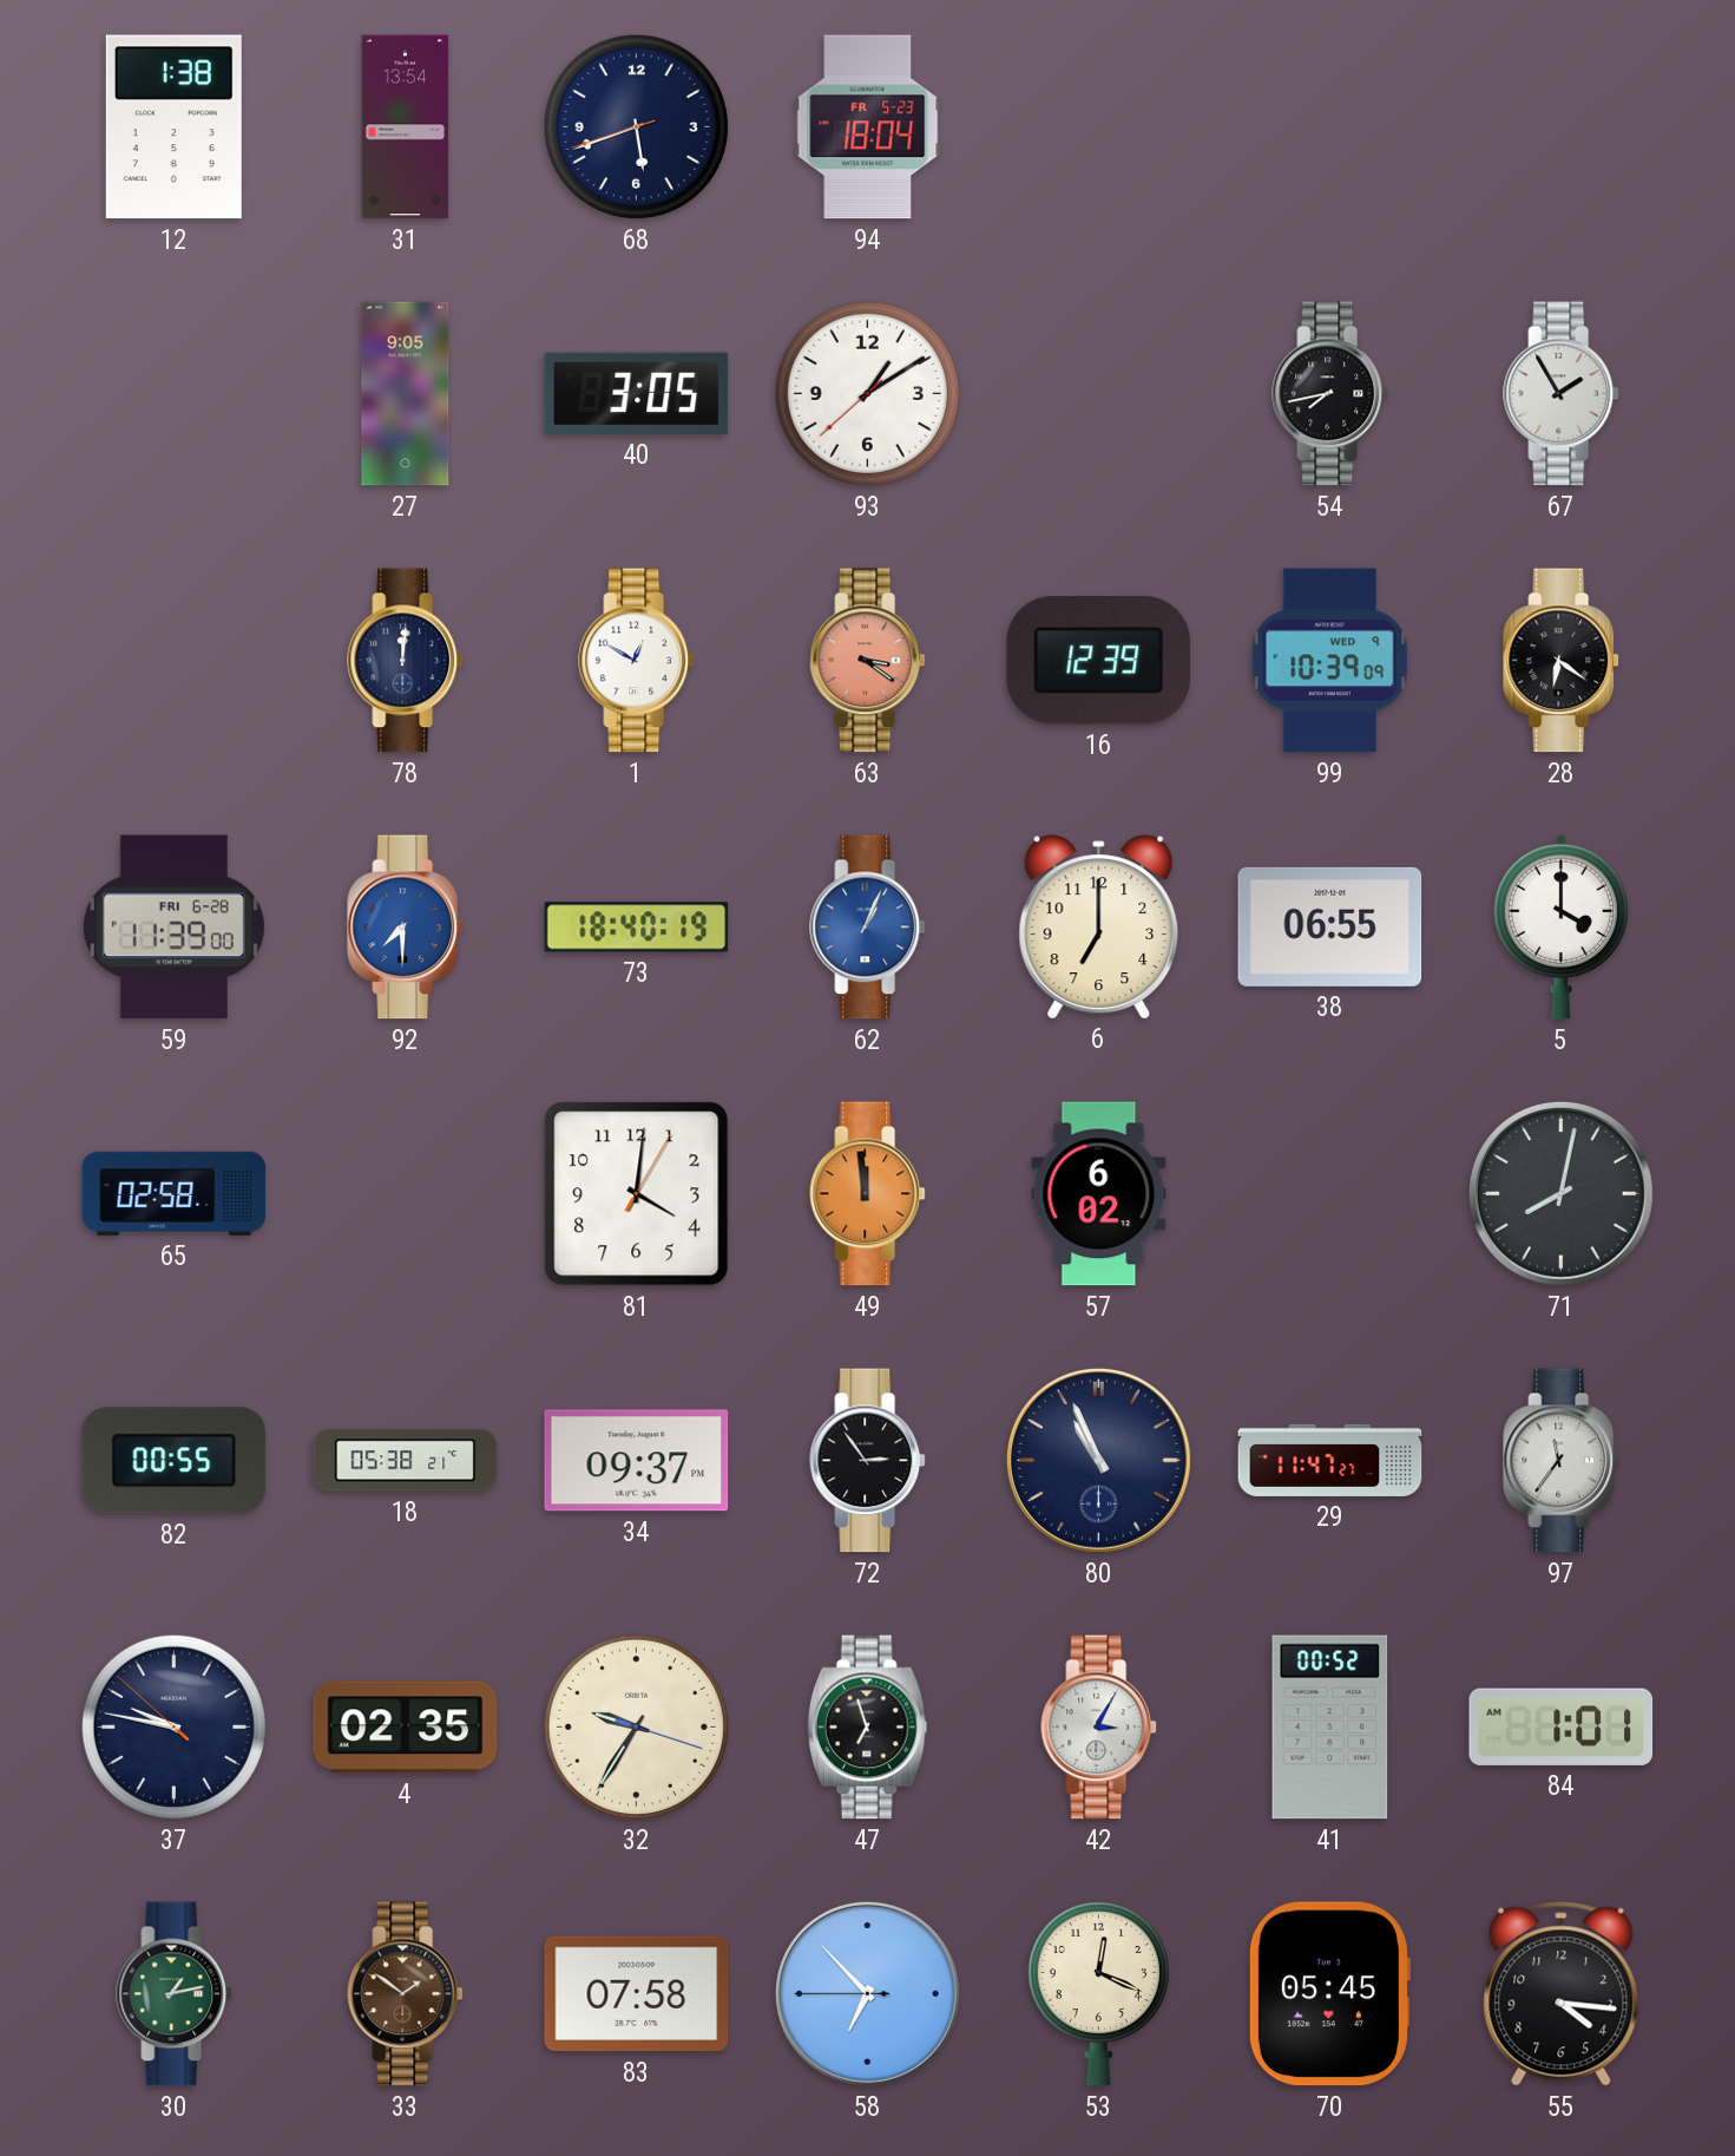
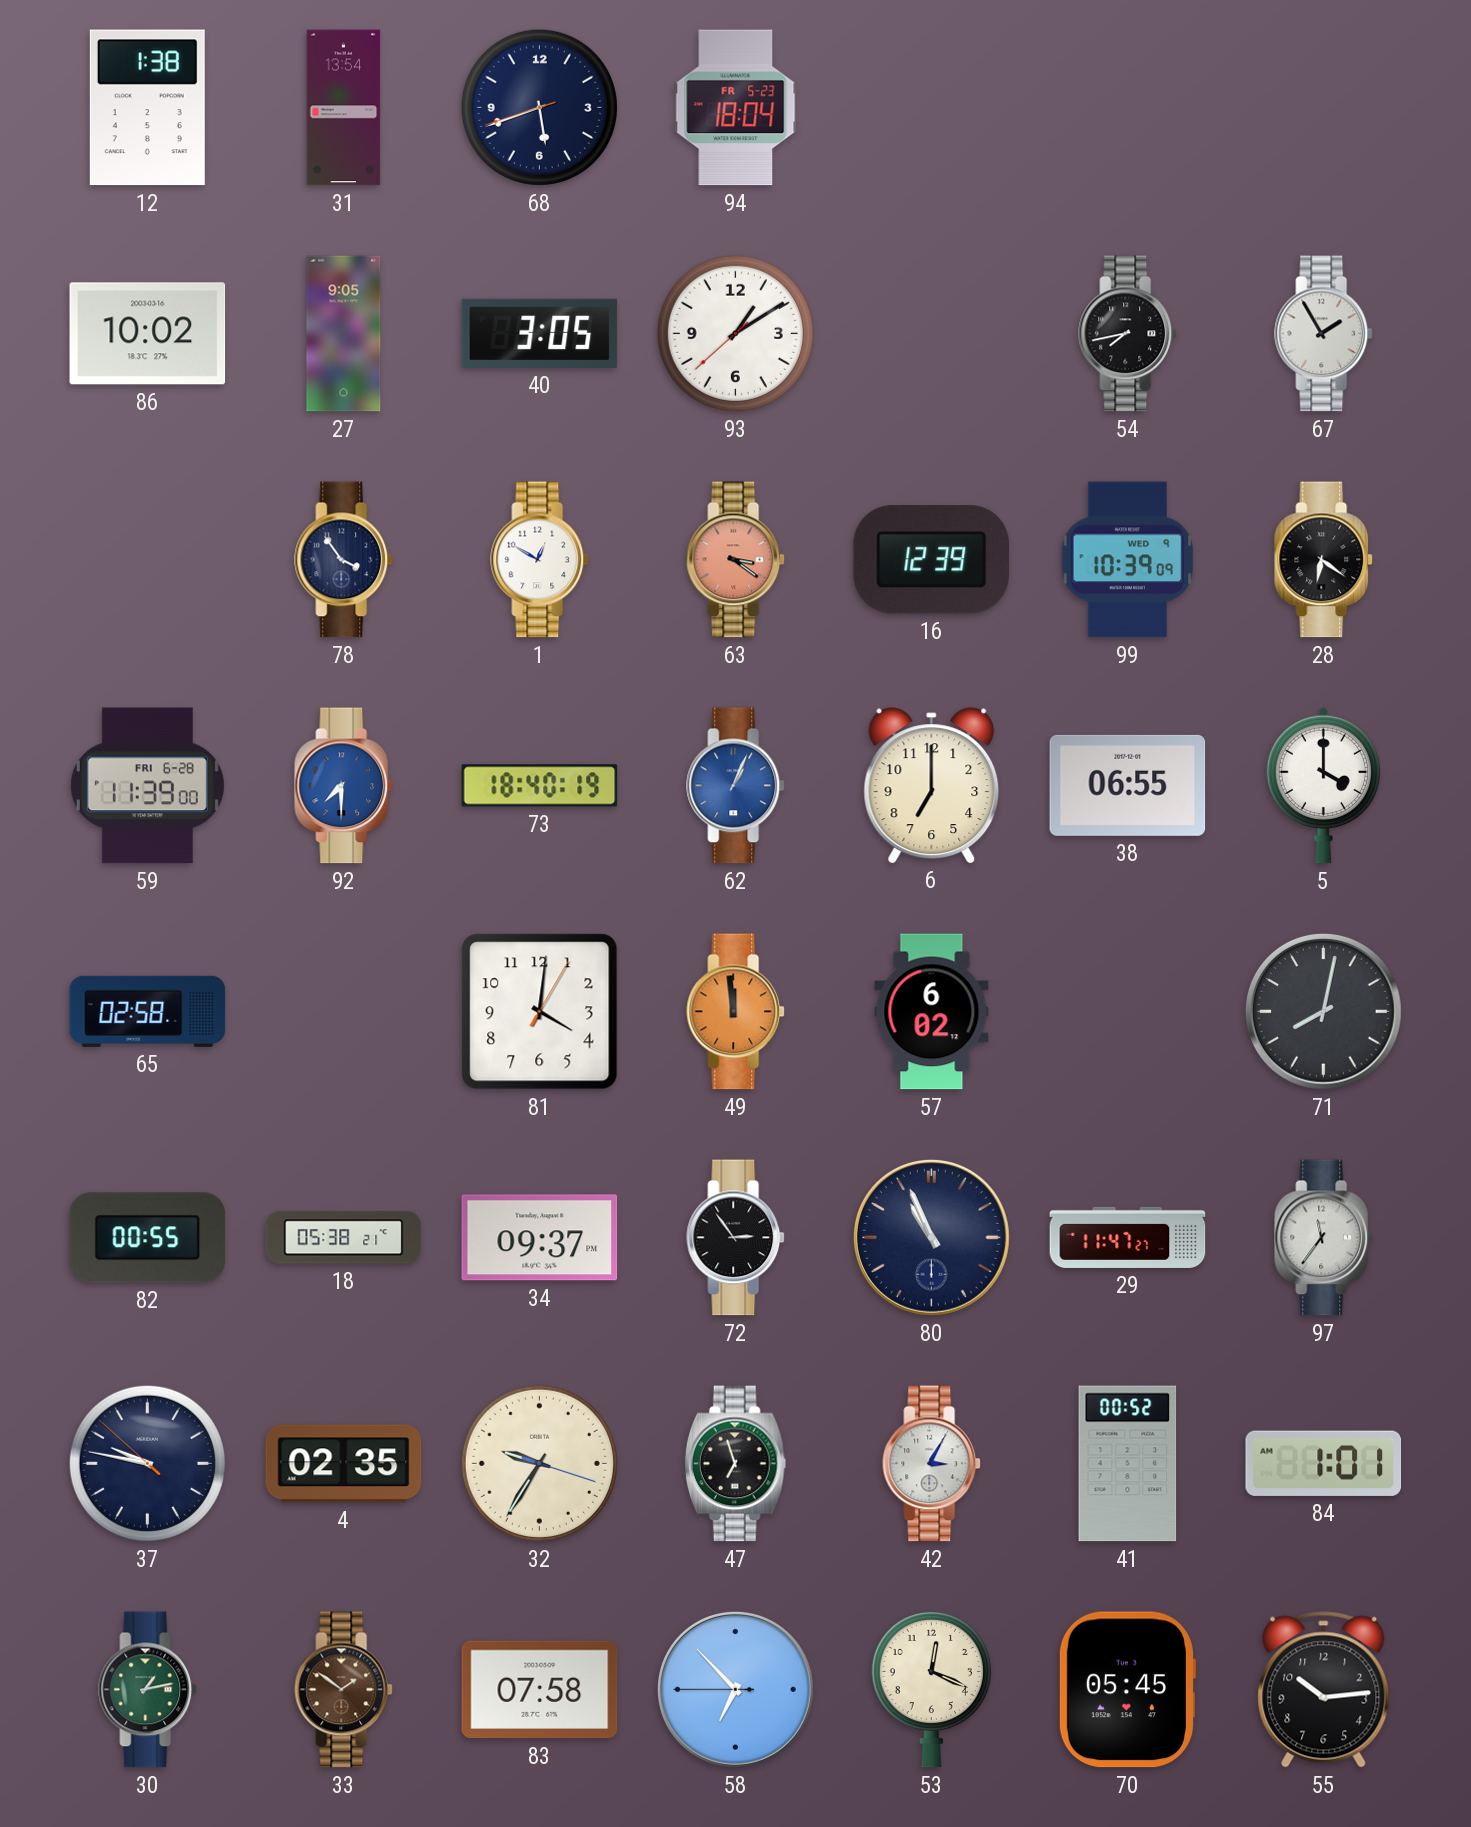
86: none -> 10:02 (148, 334)
78: 12:01 -> 3:54 (344, 560)
55: 4:16 -> 10:14 (1324, 1690)
